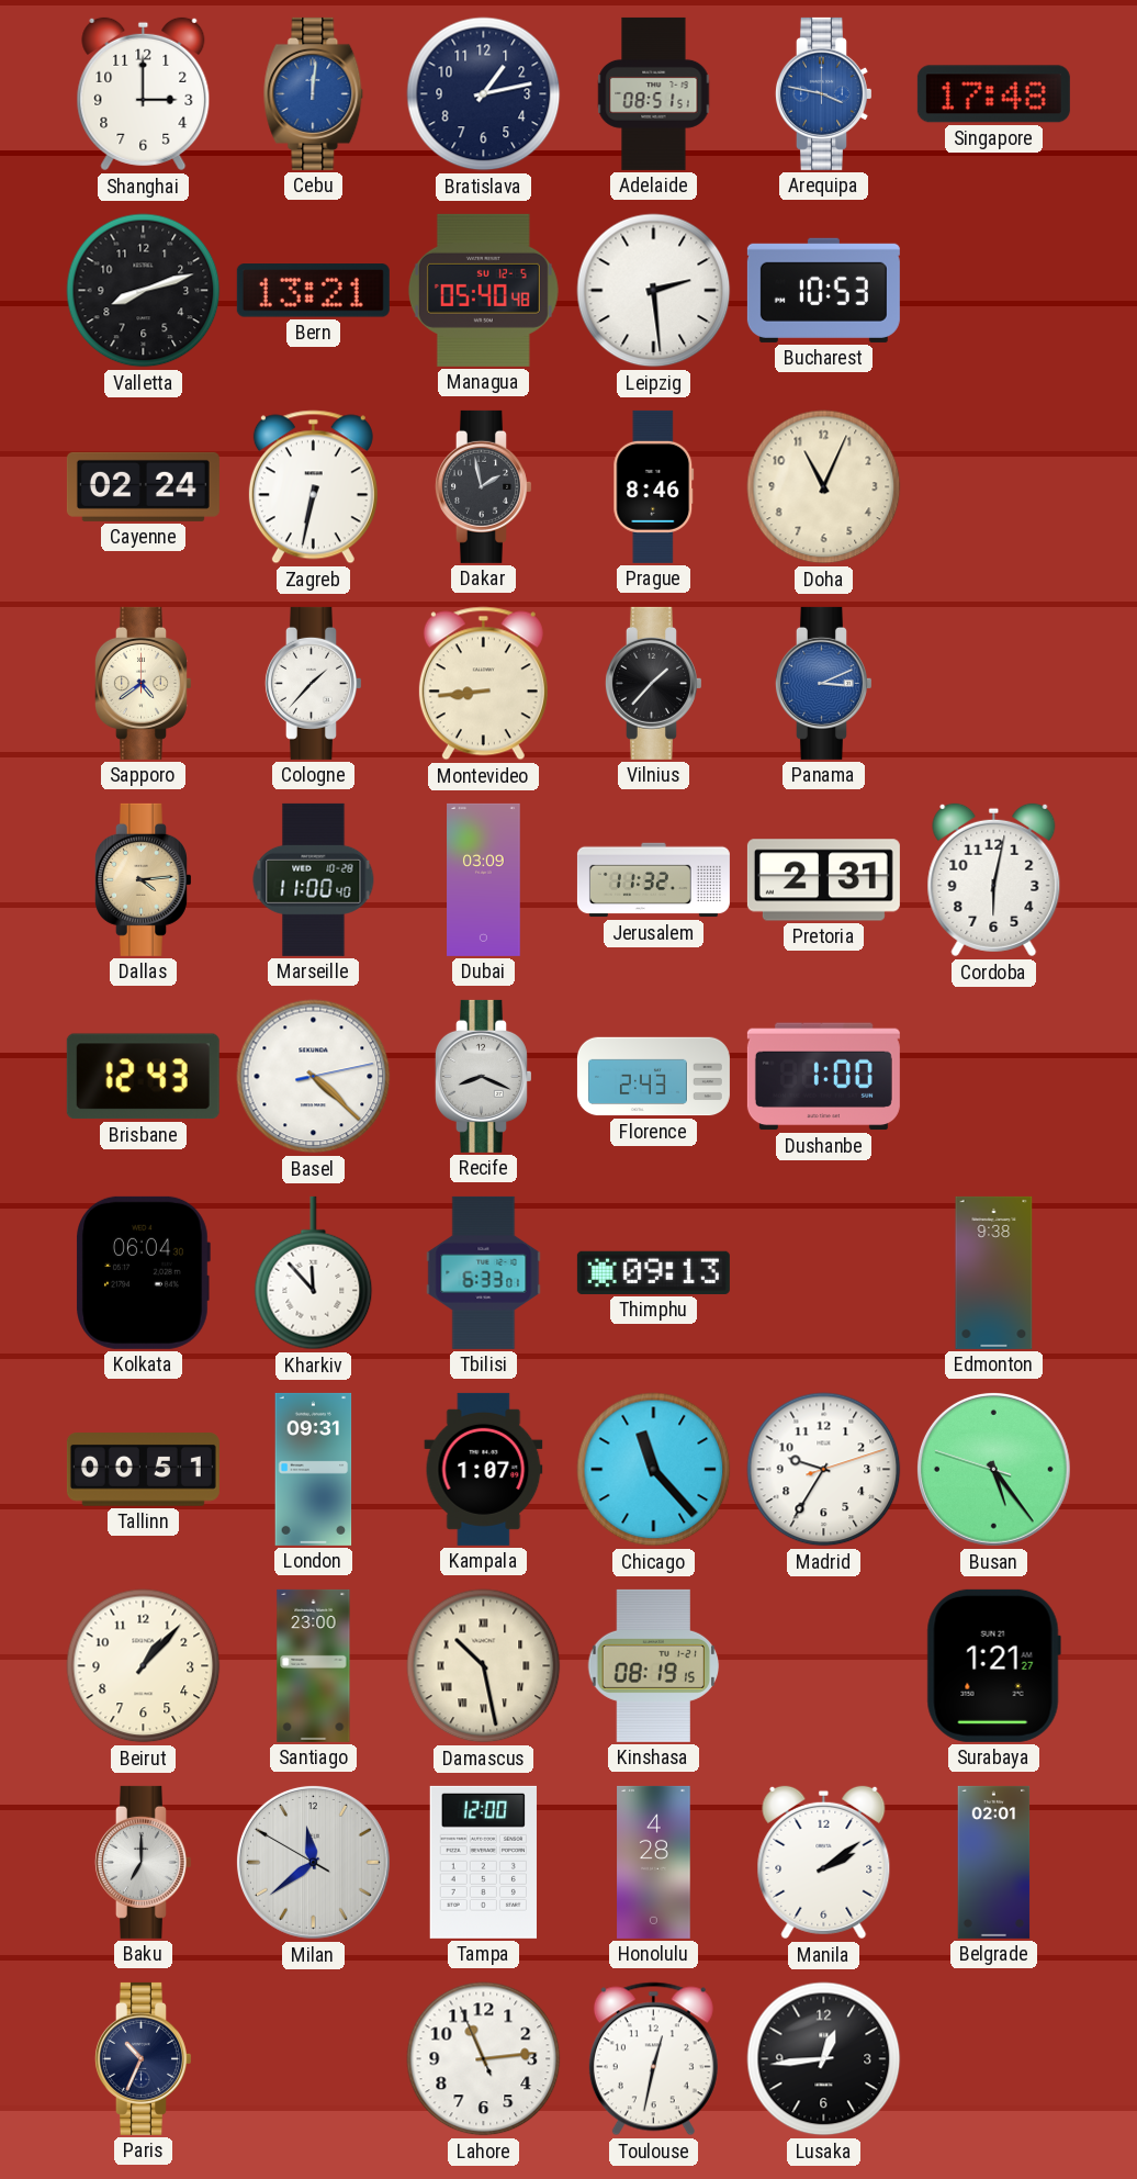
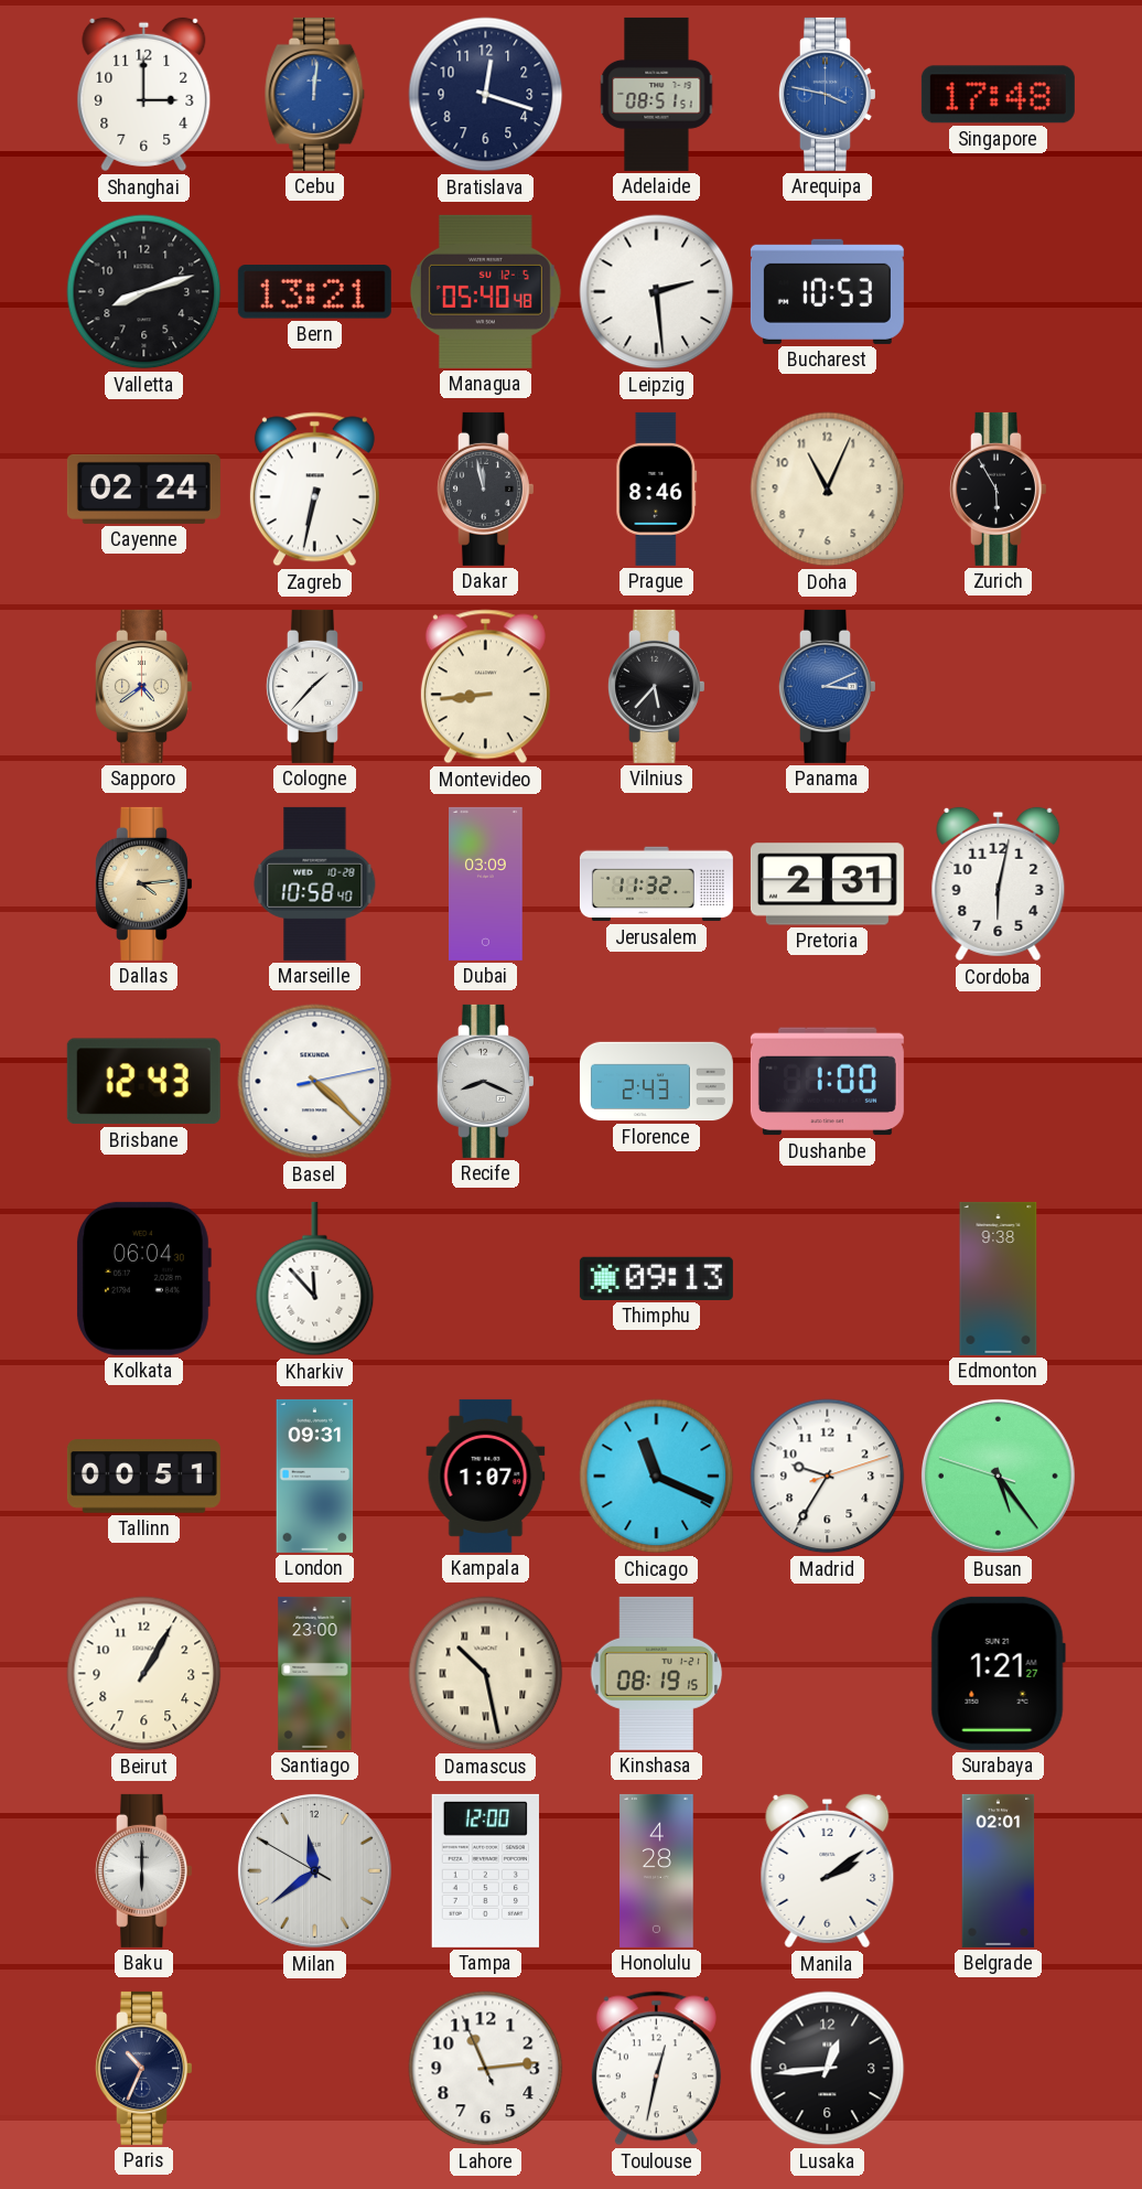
Bratislava: 1:13 -> 12:18 (486, 95)
Dakar: 1:58 -> 11:58 (485, 489)
Zurich: none -> 5:55 (998, 489)
Vilnius: 1:37 -> 5:37 (656, 686)
Marseille: 11:00 -> 10:58 (315, 883)
Tbilisi: 6:33 -> none (484, 1272)
Chicago: 11:23 -> 11:19 (657, 1477)
Beirut: 1:07 -> 1:05 (144, 1674)
Baku: 7:00 -> 6:00 (143, 1870)
